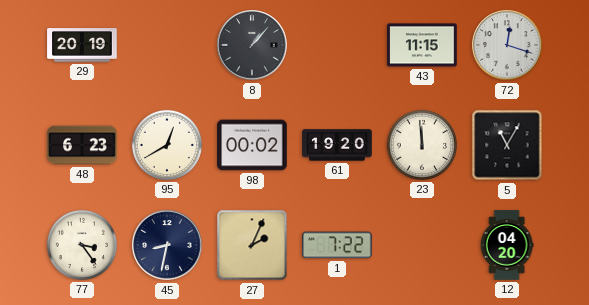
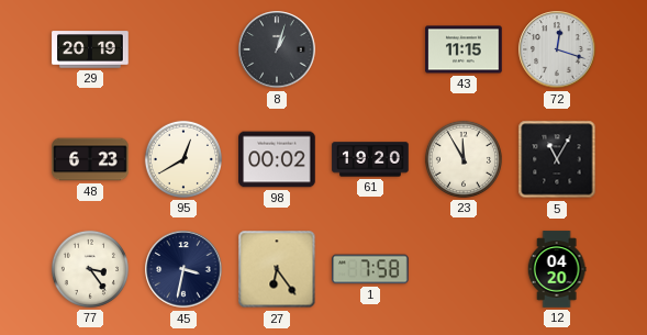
8: 1:07 -> 1:03 (277, 49)
23: 11:59 -> 11:55 (464, 159)
45: 8:32 -> 3:32 (183, 269)
27: 2:04 -> 6:24 (277, 269)
1: 7:22 -> 7:58 (370, 269)
